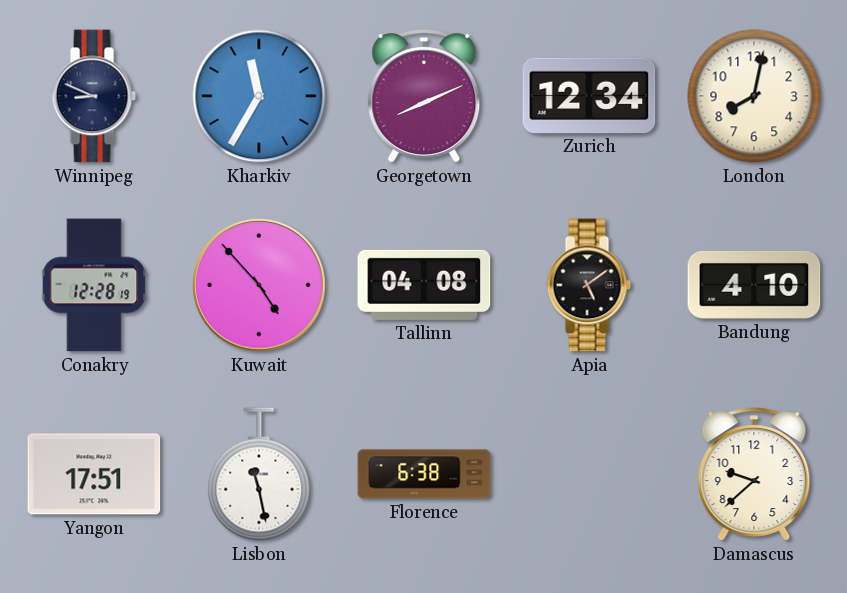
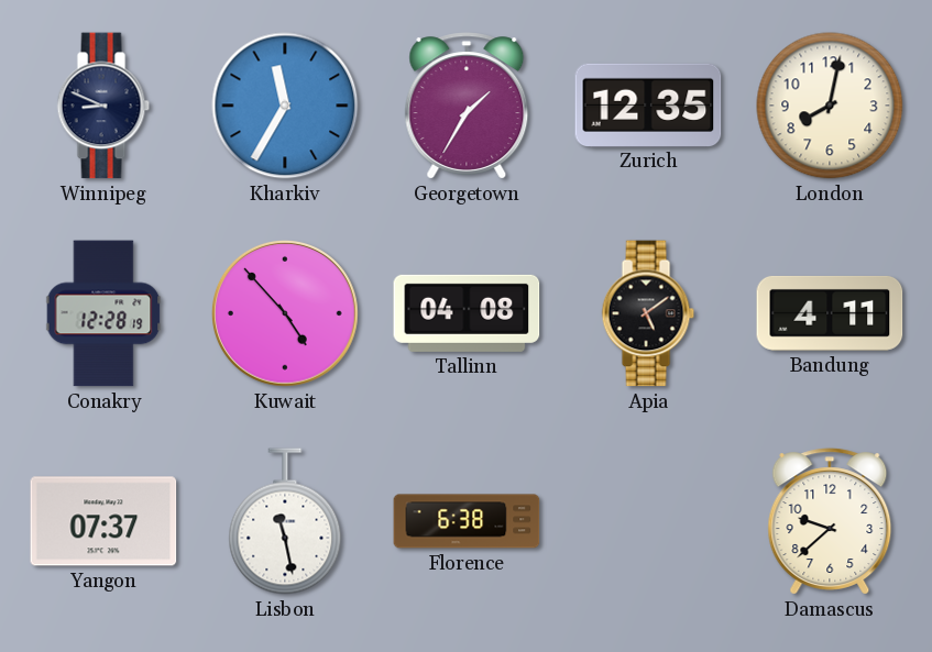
Georgetown: 8:11 -> 1:35 (467, 106)
Zurich: 12:34 -> 12:35 (648, 104)
Bandung: 4:10 -> 4:11 (830, 313)
Yangon: 17:51 -> 07:37 (103, 521)
